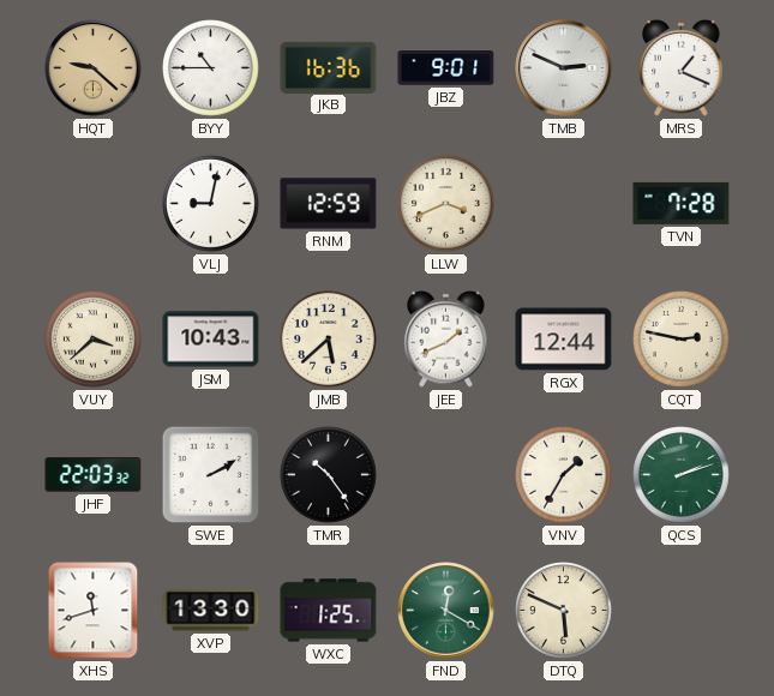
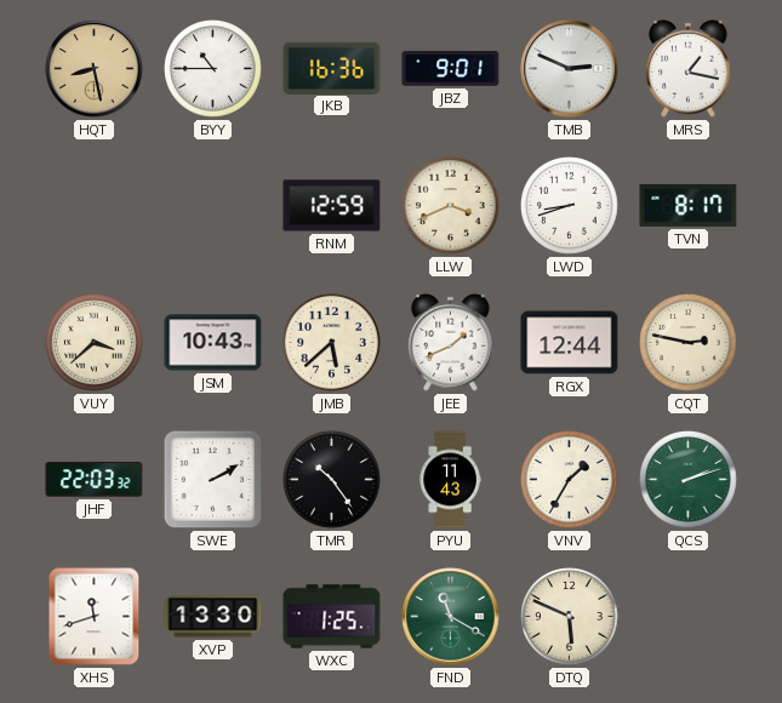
HQT: 9:22 -> 8:28 (95, 69)
MRS: 1:19 -> 1:17 (689, 68)
VLJ: 9:02 -> none (211, 204)
LWD: none -> 8:42 (570, 206)
TVN: 7:28 -> 8:17 (689, 205)
PYU: none -> 11:43 (450, 480)
FND: 12:20 -> 11:20 (451, 617)
